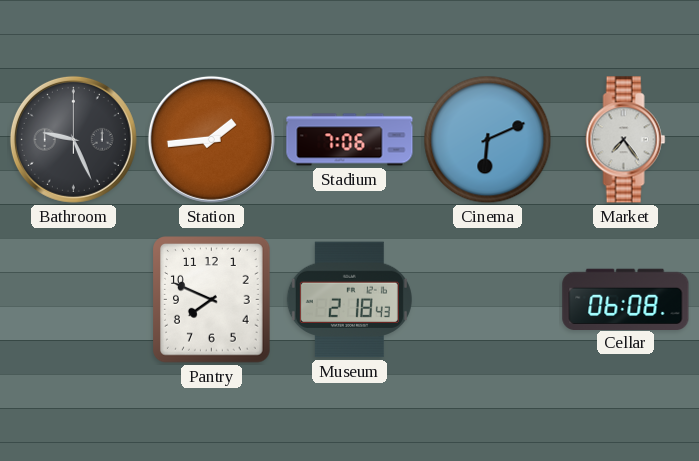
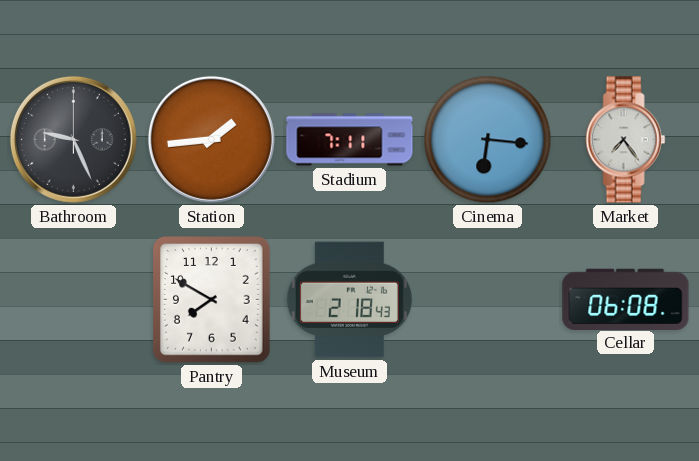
Stadium: 7:06 -> 7:11 (350, 140)
Cinema: 6:11 -> 6:16 (488, 140)
Pantry: 7:49 -> 7:50 (212, 300)
